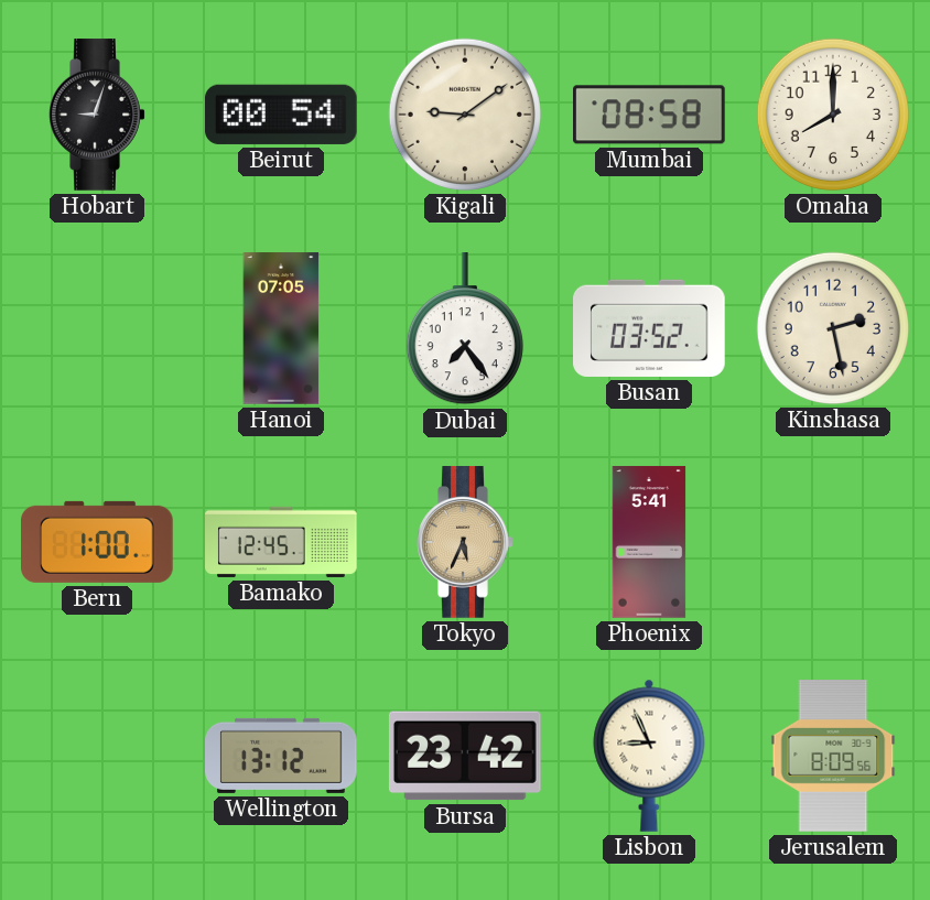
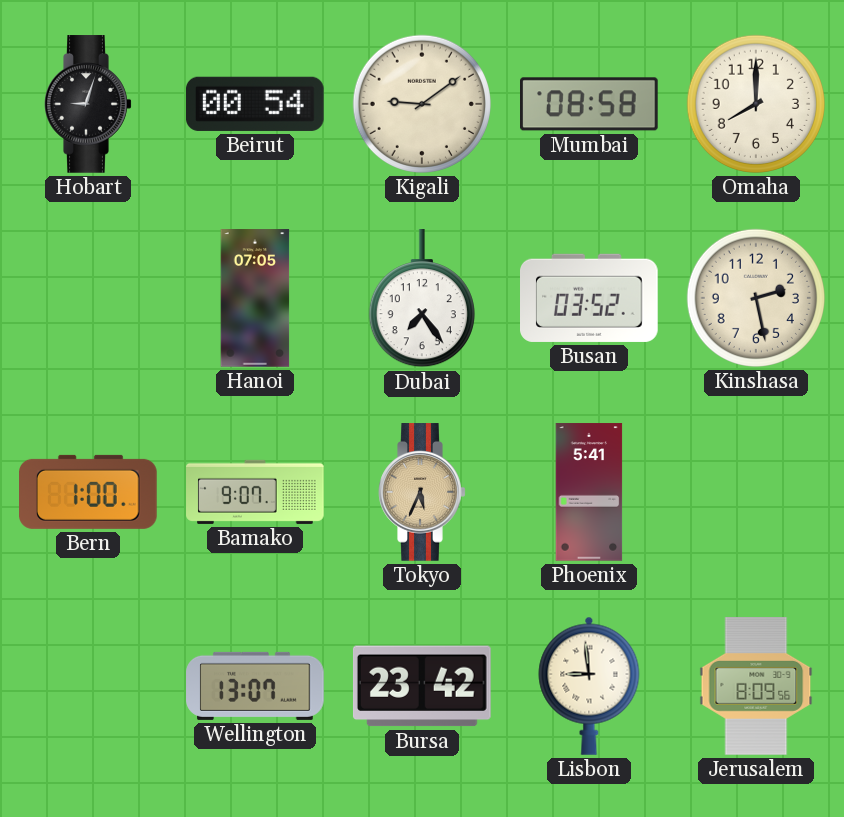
Bamako: 12:45 -> 9:07 (255, 492)
Wellington: 13:12 -> 13:07 (255, 686)
Lisbon: 8:56 -> 8:59 (589, 686)
